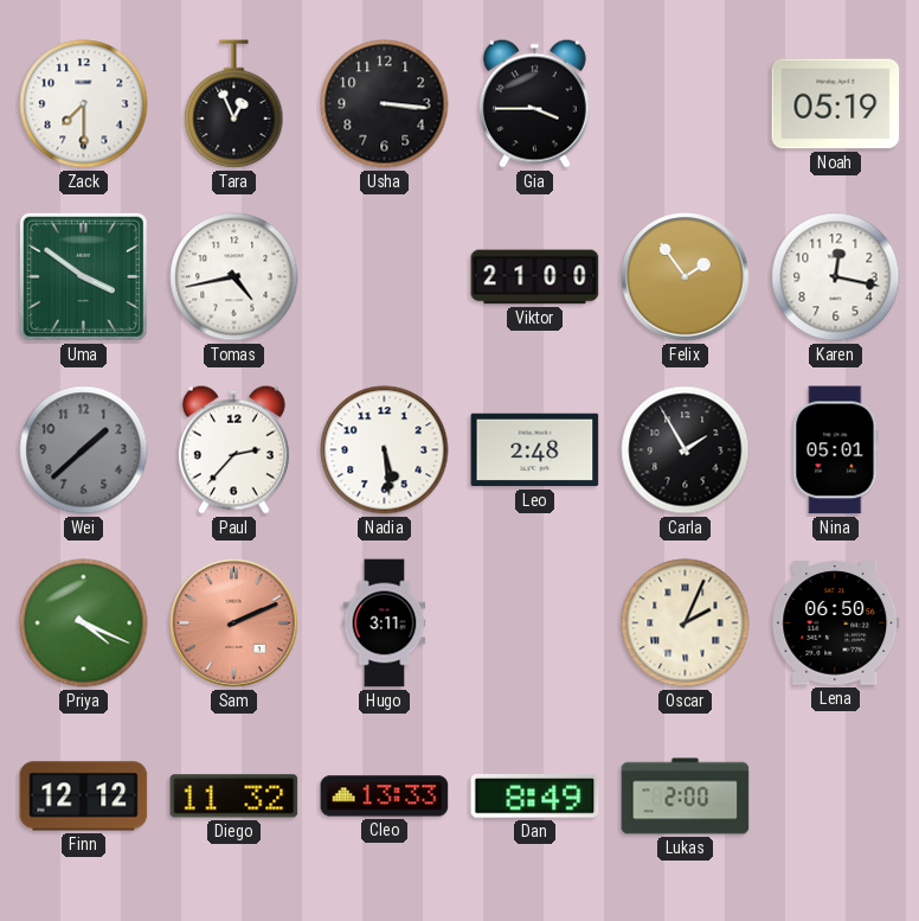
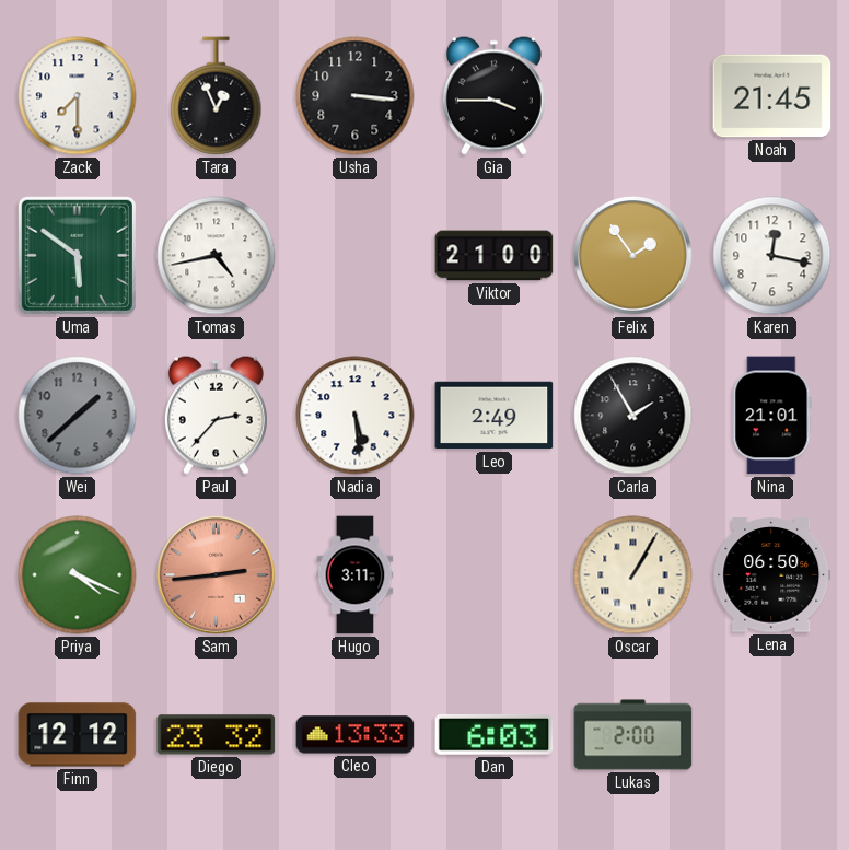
Noah: 05:19 -> 21:45 (772, 96)
Uma: 3:51 -> 5:51 (77, 255)
Leo: 2:48 -> 2:49 (495, 416)
Nina: 05:01 -> 21:01 (772, 416)
Sam: 2:11 -> 2:44 (217, 575)
Oscar: 2:04 -> 1:05 (633, 575)
Diego: 11:32 -> 23:32 (217, 735)
Dan: 8:49 -> 6:03 (495, 735)
